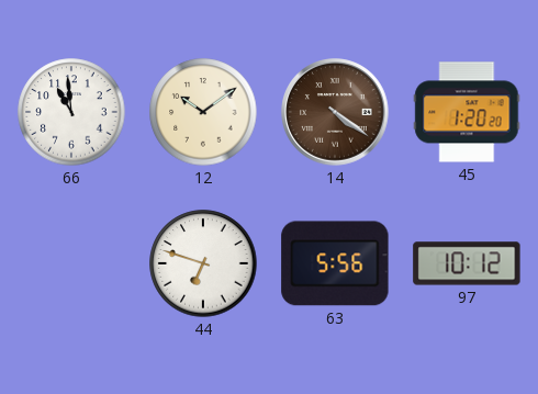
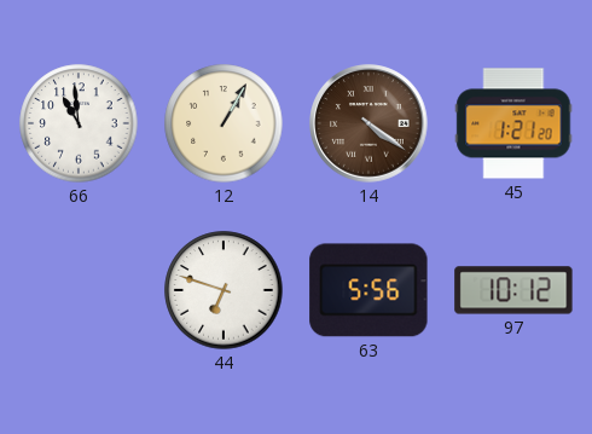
12: 10:09 -> 1:05 (224, 123)
45: 1:20 -> 1:21 (513, 123)
